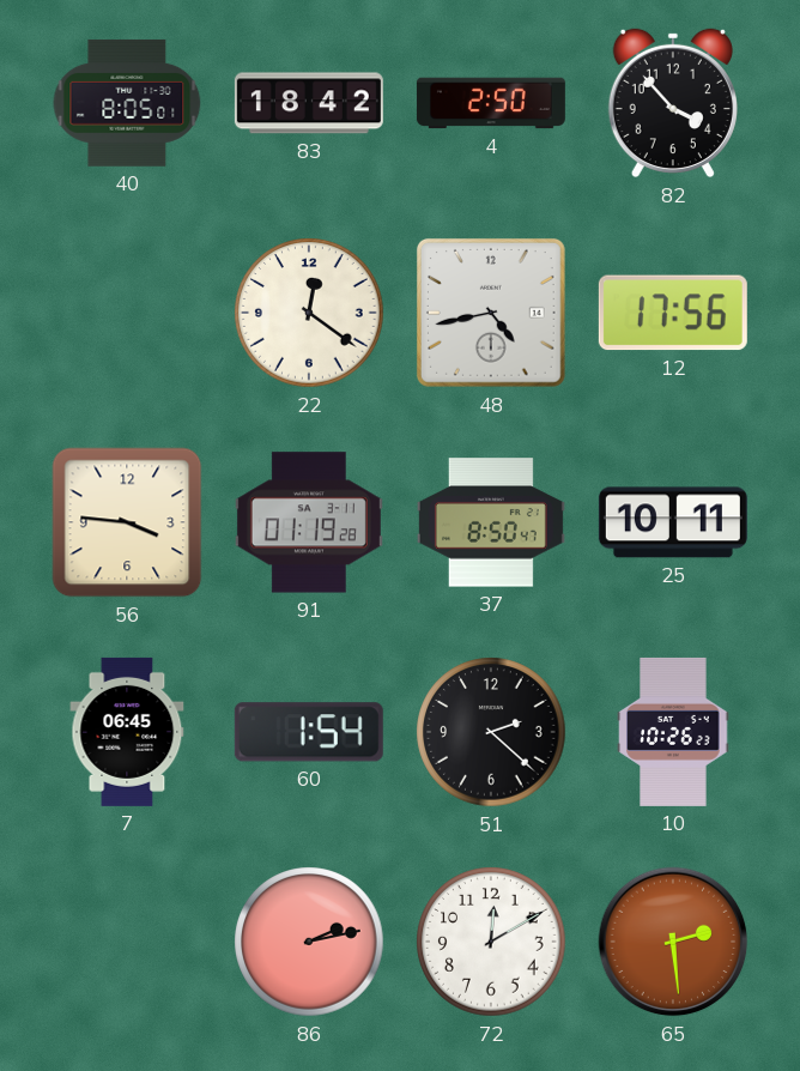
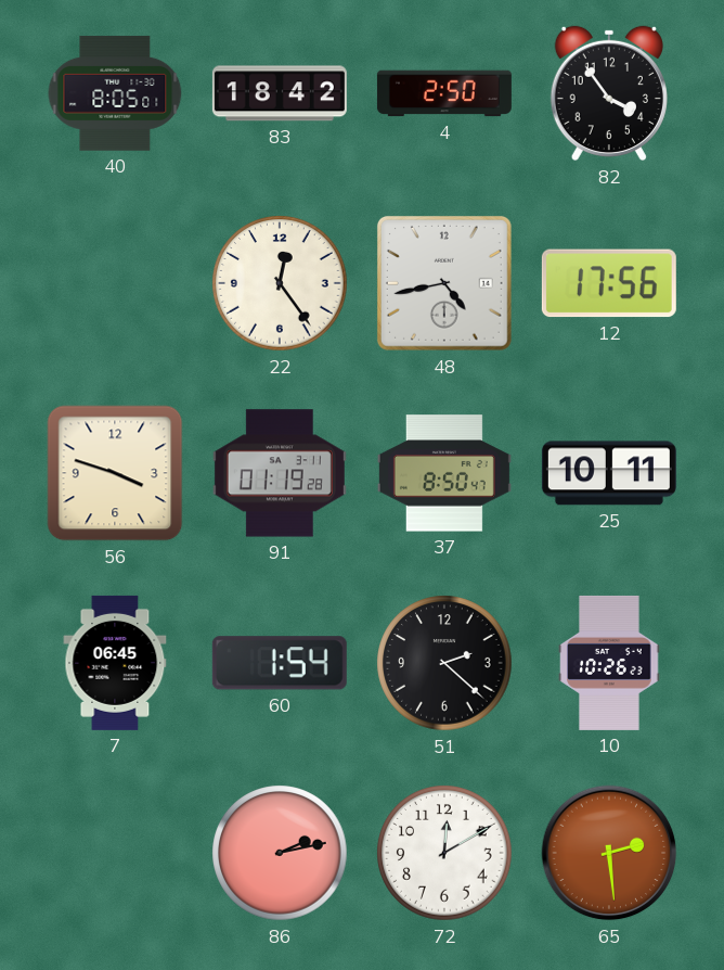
82: 3:53 -> 3:54 (609, 93)
22: 12:21 -> 12:24 (280, 283)
56: 3:46 -> 3:48 (115, 473)
